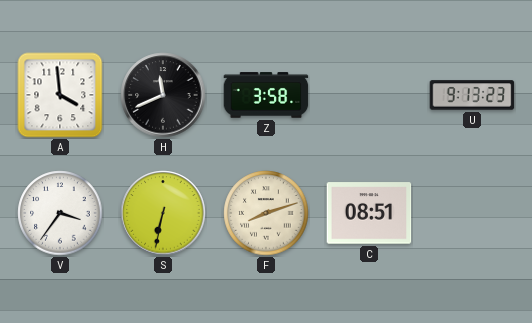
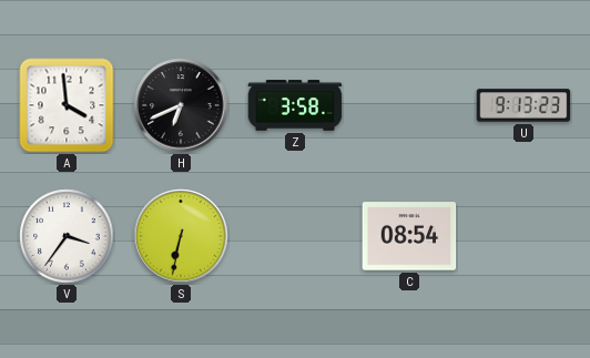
H: 11:41 -> 6:41 (181, 105)
F: 8:12 -> none (266, 213)
C: 08:51 -> 08:54 (409, 236)
